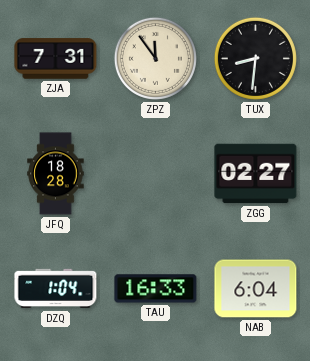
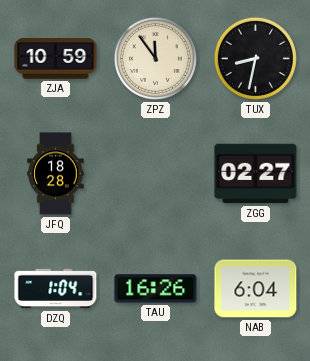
ZJA: 7:31 -> 10:59 (56, 59)
TUX: 8:31 -> 8:32 (255, 58)
TAU: 16:33 -> 16:26 (156, 289)
